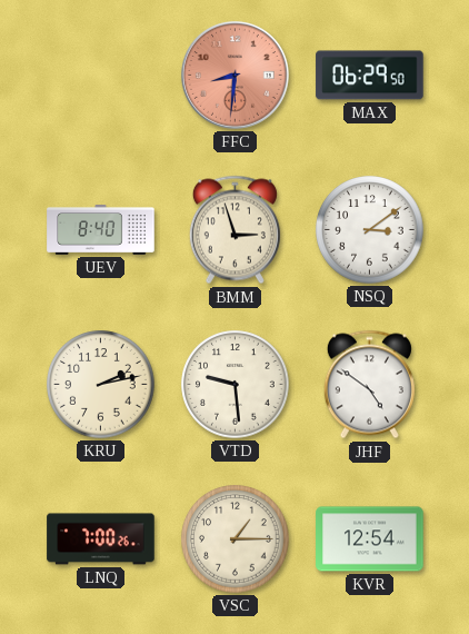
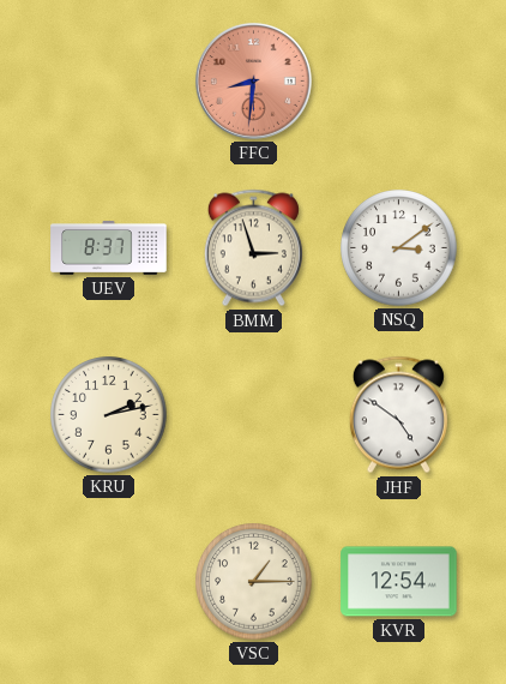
MAX: 06:29 -> none (370, 76)
UEV: 8:40 -> 8:37 (109, 248)
VTD: 9:29 -> none (236, 385)
LNQ: 7:00 -> none (101, 539)
